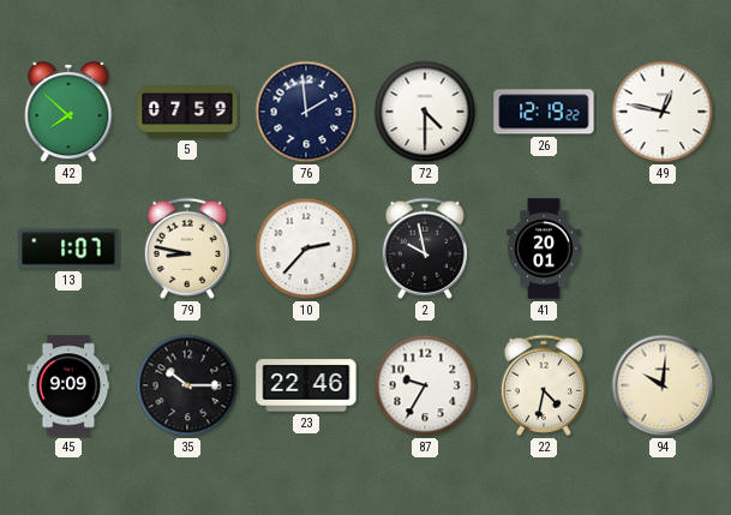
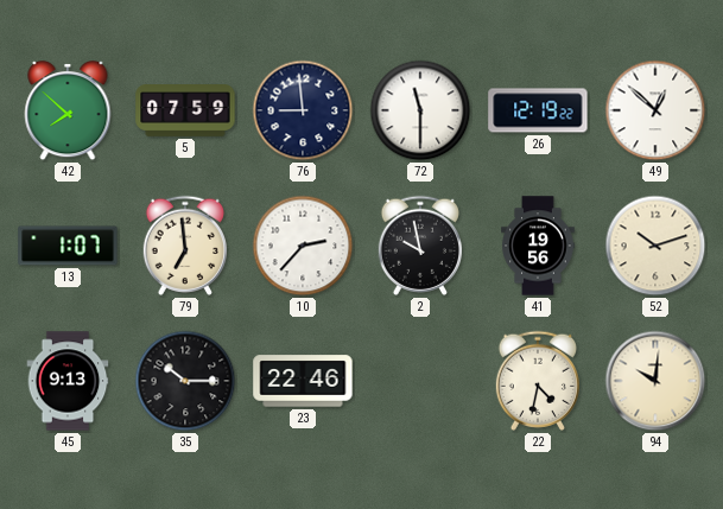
76: 1:59 -> 8:59 (303, 110)
72: 4:30 -> 11:30 (420, 110)
49: 12:47 -> 12:52 (655, 110)
79: 8:47 -> 6:59 (184, 246)
41: 20:01 -> 19:56 (538, 246)
52: none -> 10:12 (655, 246)
45: 9:09 -> 9:13 (68, 381)
87: 9:35 -> none (425, 385)
